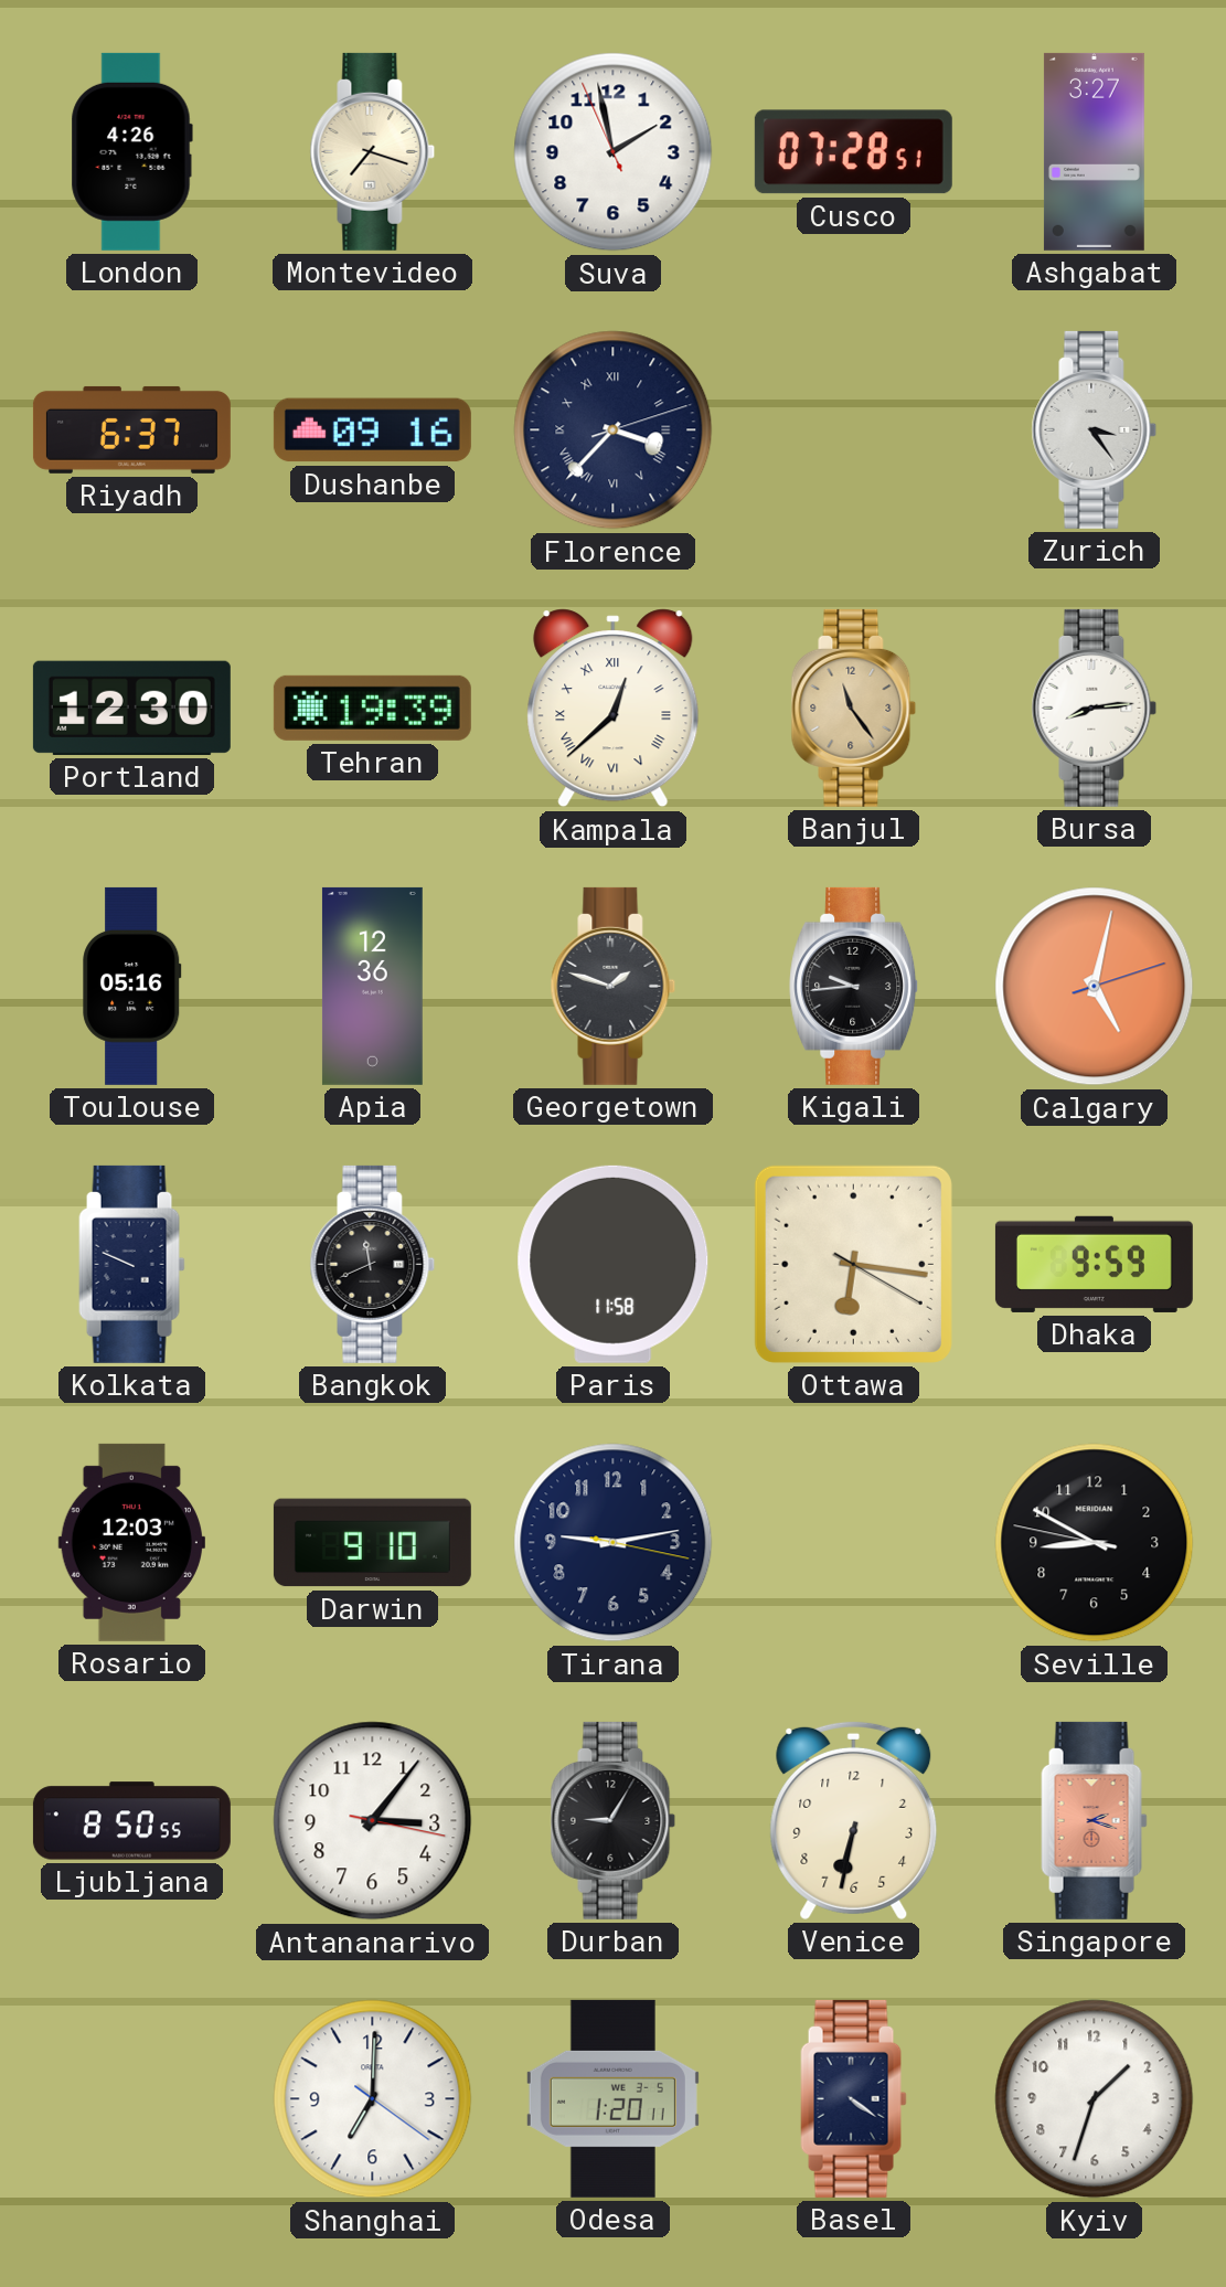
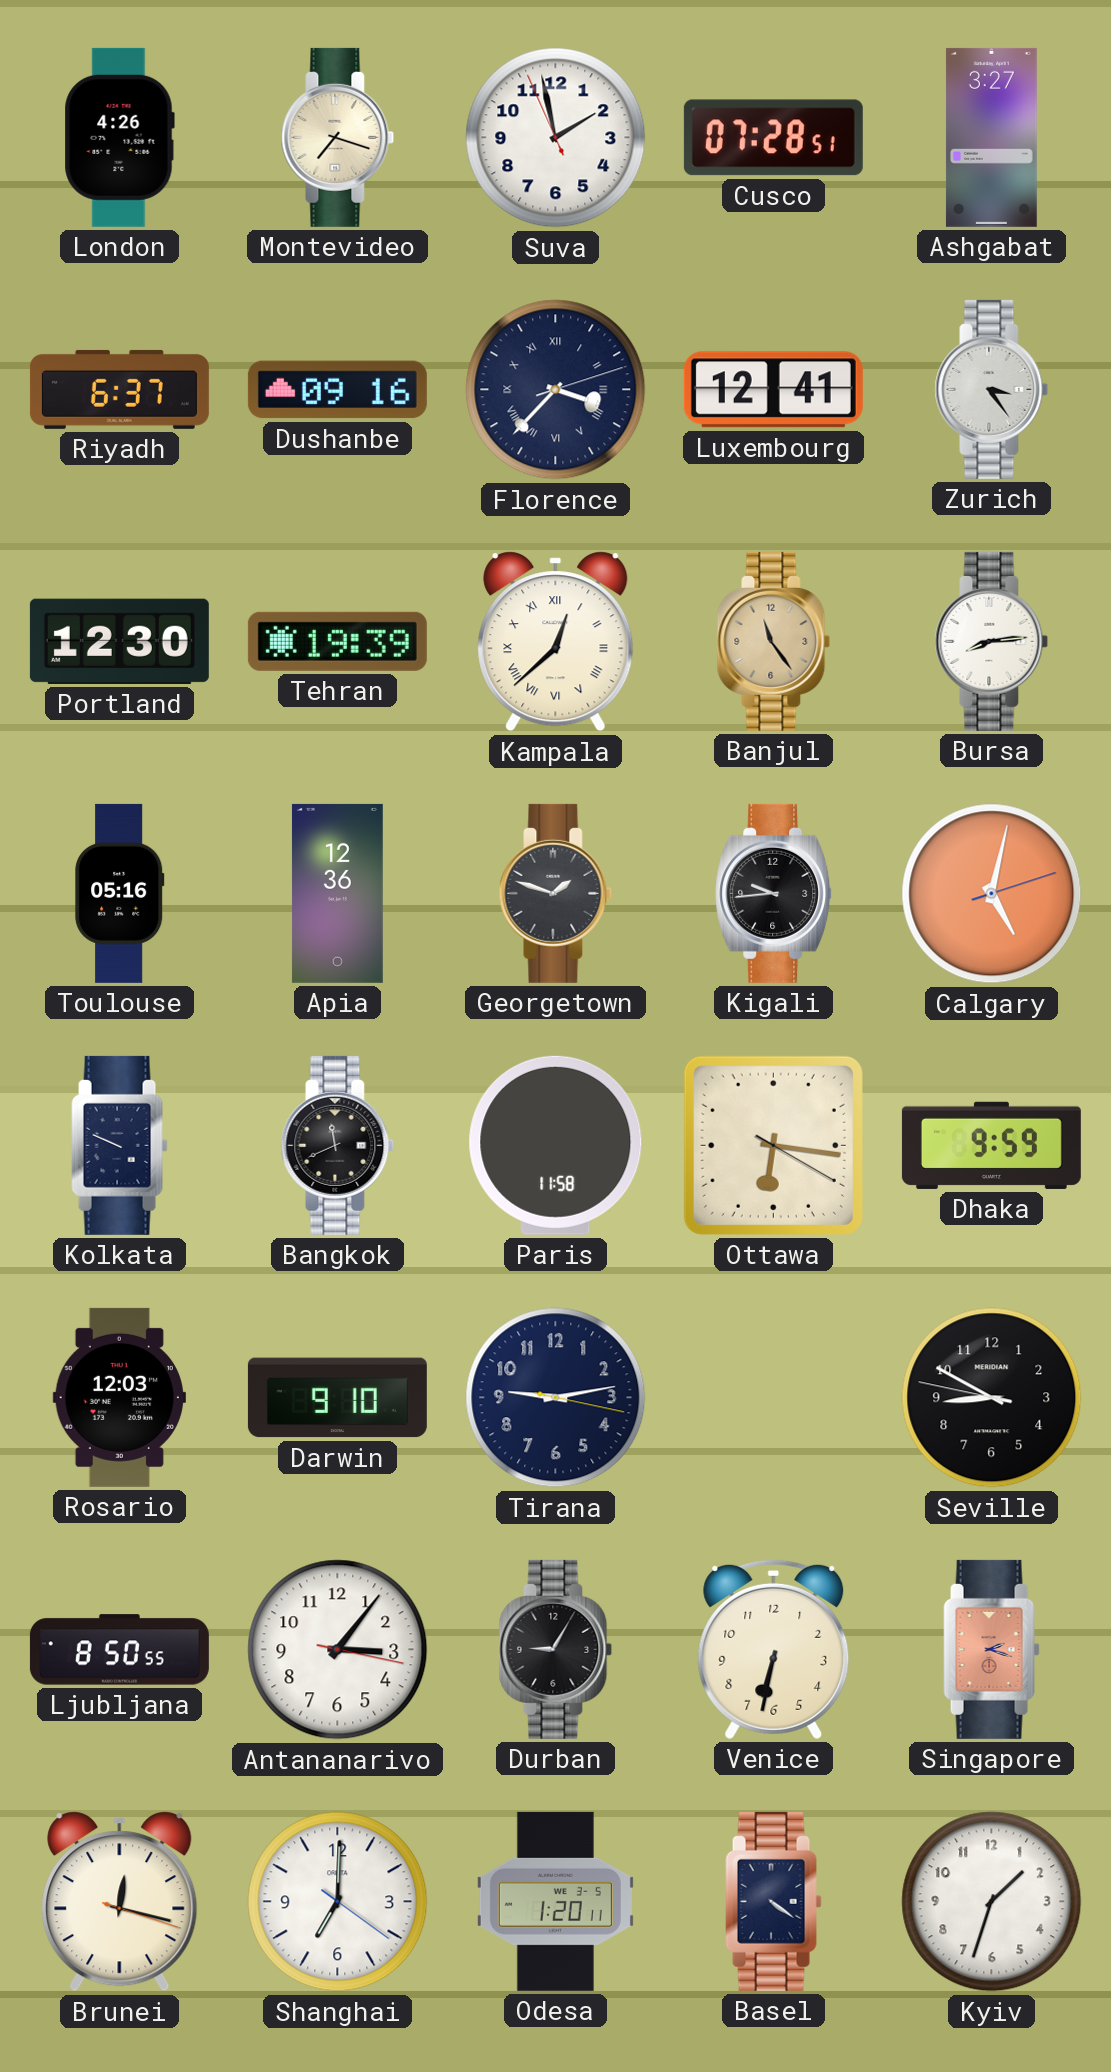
Luxembourg: none -> 12:41 (773, 390)
Brunei: none -> 12:17 (120, 1902)
